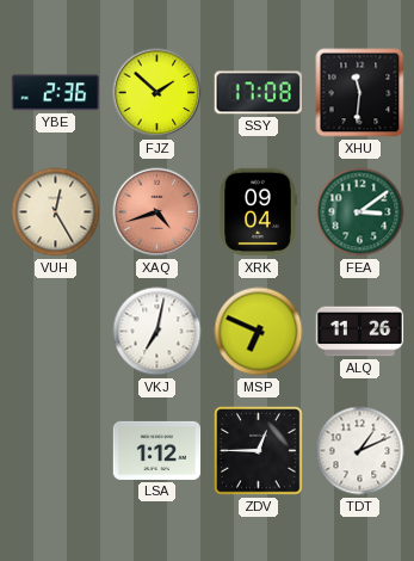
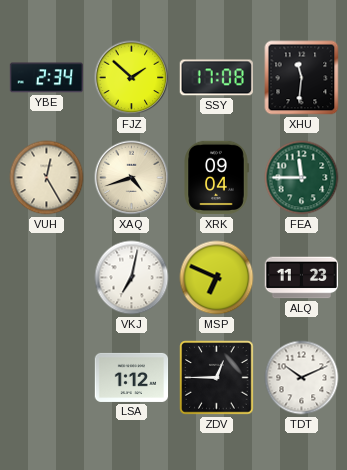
YBE: 2:36 -> 2:34 (47, 78)
XAQ dial: salmon -> cream (132, 178)
FEA: 3:09 -> 11:45 (302, 178)
ALQ: 11:26 -> 11:23 (302, 278)
TDT: 1:11 -> 10:11 (302, 378)
